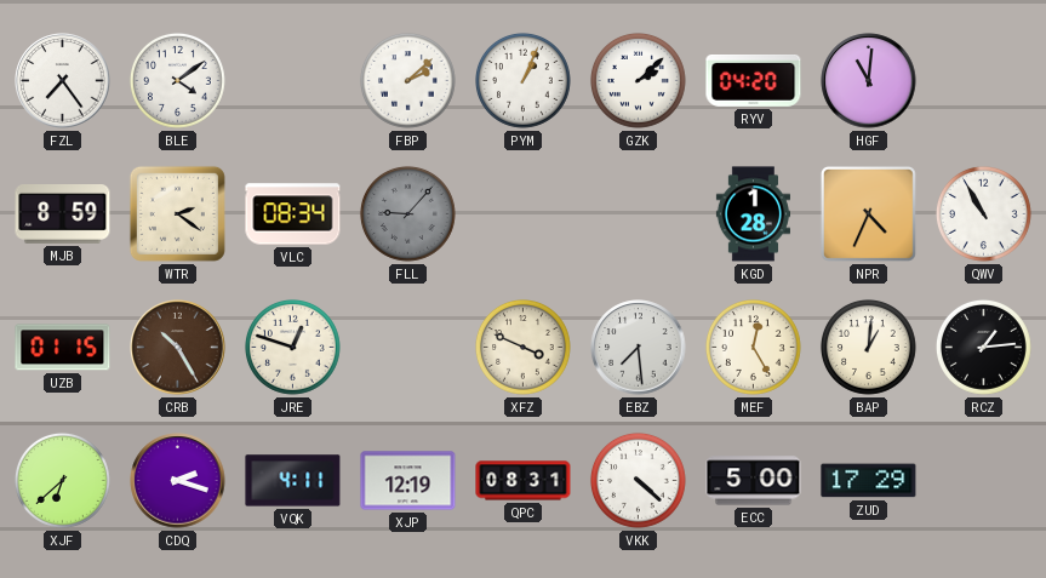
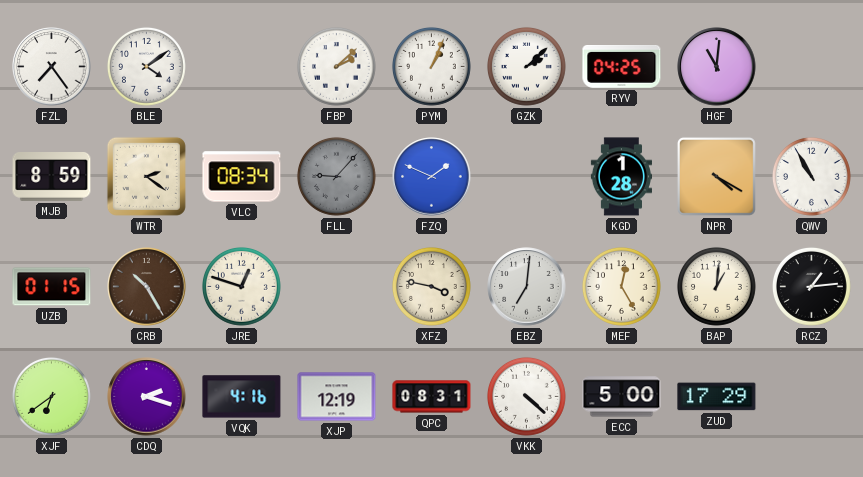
RYV: 04:20 -> 04:25 (622, 67)
FZQ: none -> 1:49 (432, 177)
NPR: 4:34 -> 4:20 (716, 176)
XFZ: 3:49 -> 3:47 (431, 286)
EBZ: 7:29 -> 7:01 (527, 287)
XJF: 6:38 -> 6:39 (51, 396)
VQK: 4:11 -> 4:16 (242, 397)
